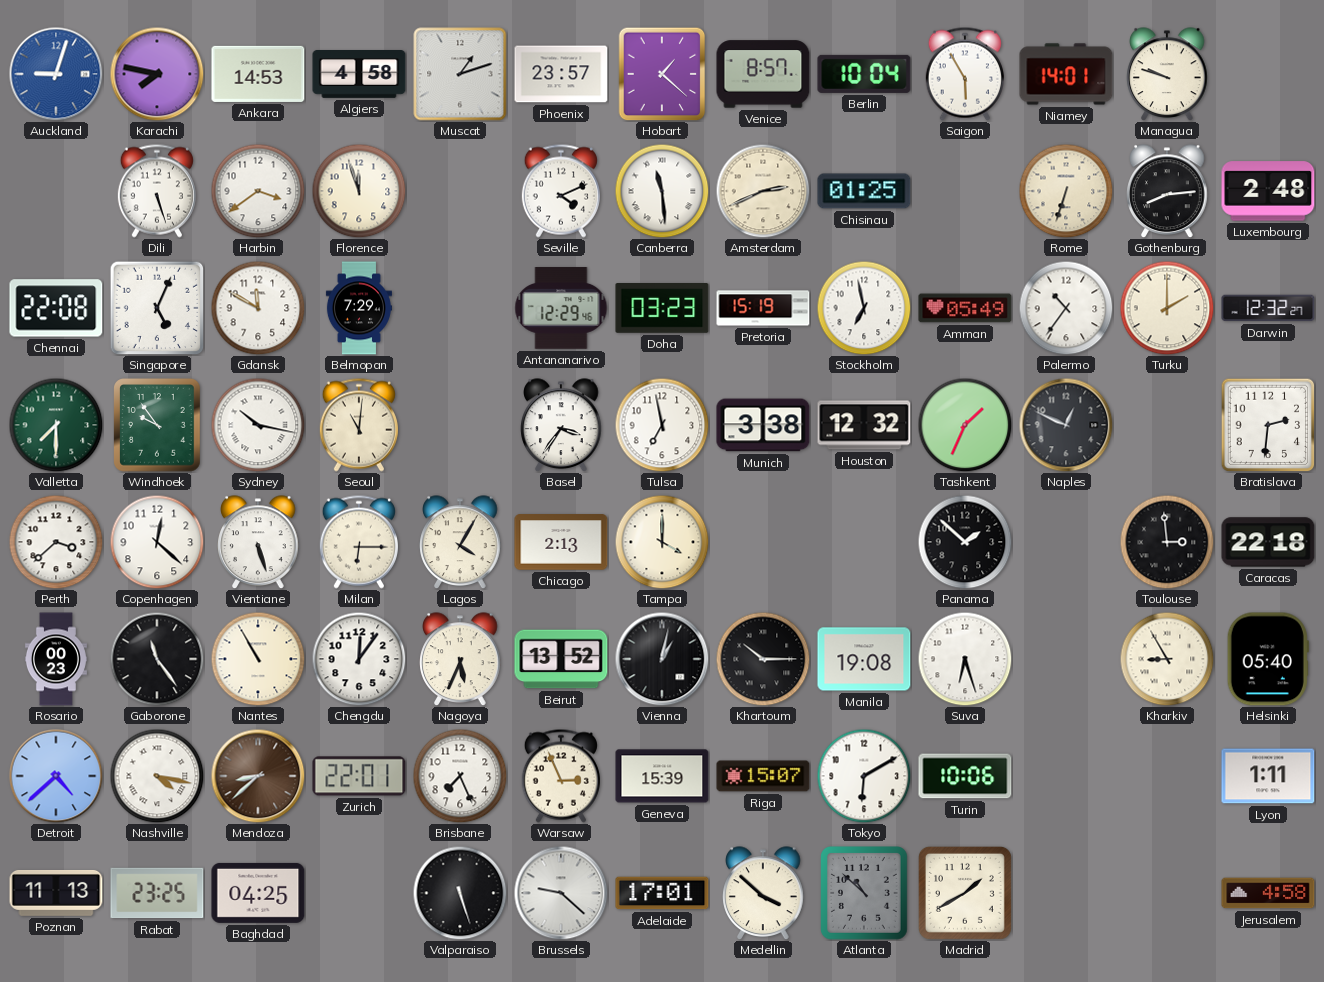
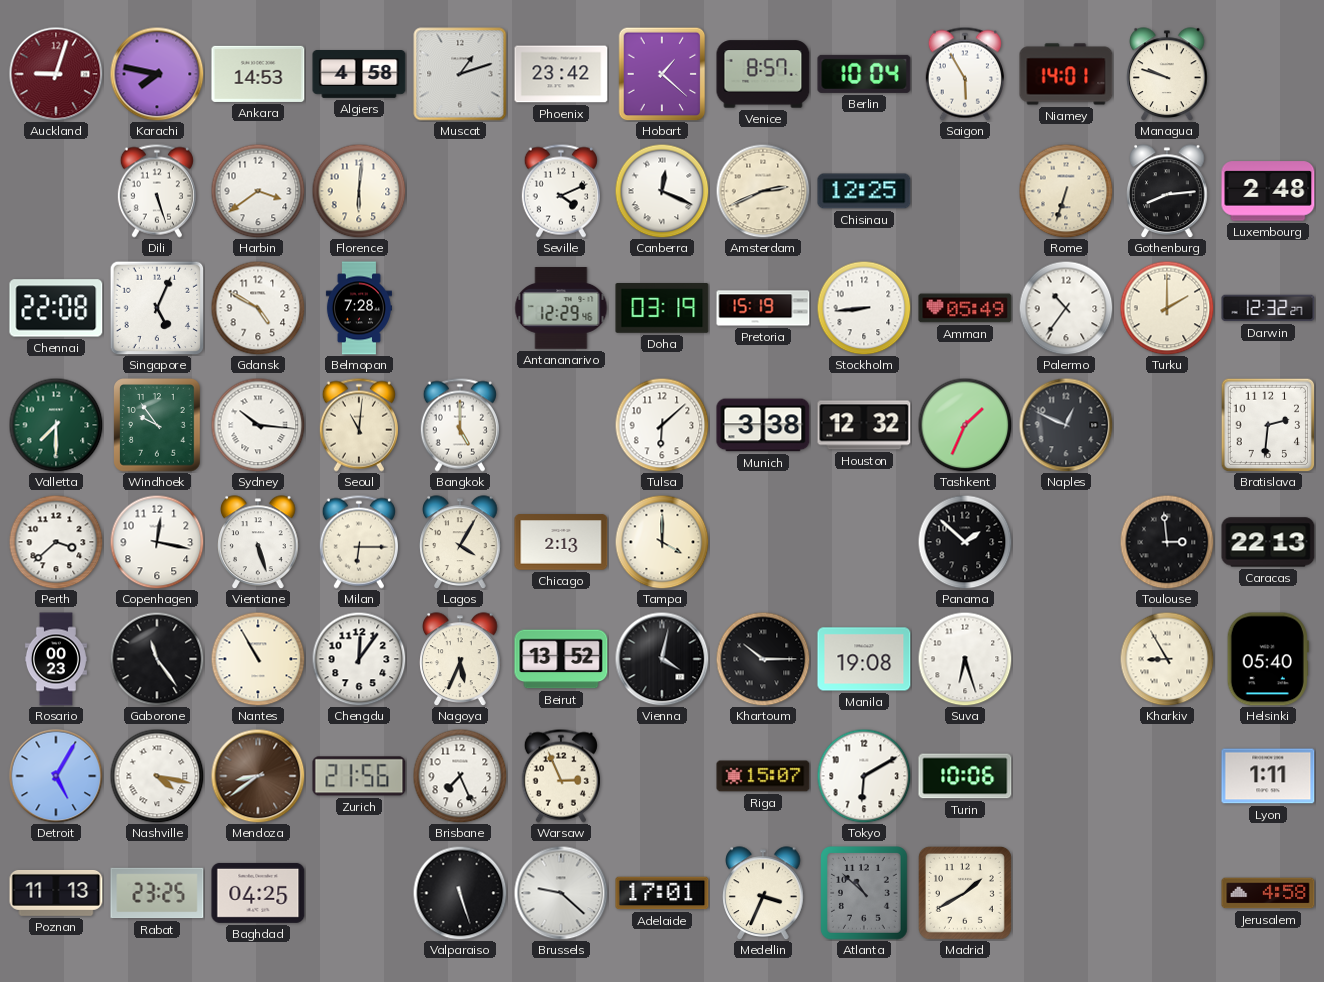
Auckland dial: blue -> burgundy (56, 74)
Phoenix: 23:57 -> 23:42 (561, 74)
Florence: 11:57 -> 6:01 (359, 191)
Canberra: 11:29 -> 12:19 (662, 191)
Chisinau: 01:25 -> 12:25 (864, 191)
Gdansk: 11:50 -> 4:50 (258, 308)
Belmopan: 7:29 -> 7:28 (359, 308)
Doha: 03:23 -> 03:19 (662, 309)
Stockholm: 6:58 -> 8:44 (864, 308)
Sydney: 10:17 -> 10:16 (258, 425)
Bangkok: none -> 5:00 (460, 425)
Basel: 3:36 -> none (561, 425)
Tulsa: 6:58 -> 6:08 (662, 425)
Copenhagen: 12:22 -> 12:17 (157, 542)
Caracas: 22:18 -> 22:13 (1268, 542)
Vienna: 1:02 -> 4:02 (662, 659)
Detroit: 4:38 -> 5:05 (56, 776)
Mendoza: 8:38 -> 8:39 (258, 776)
Zurich: 22:01 -> 21:56 (359, 776)
Geneva: 15:39 -> none (662, 776)
Medellin: 3:52 -> 3:34 (763, 893)
